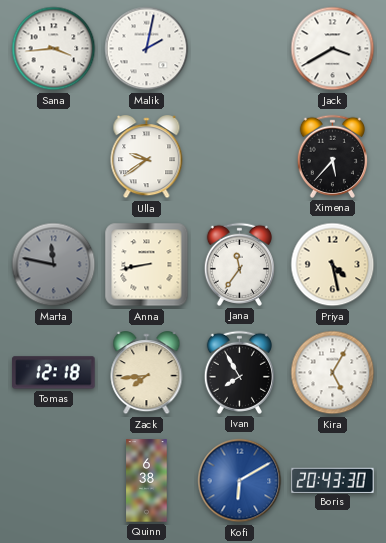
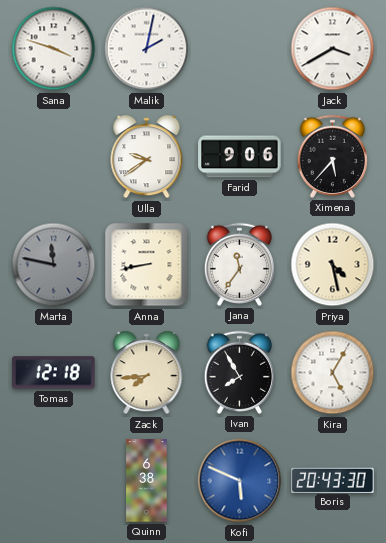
Sana: 3:44 -> 3:48 (54, 49)
Farid: none -> 9:06 (240, 157)
Kofi: 6:10 -> 5:49 (240, 481)
